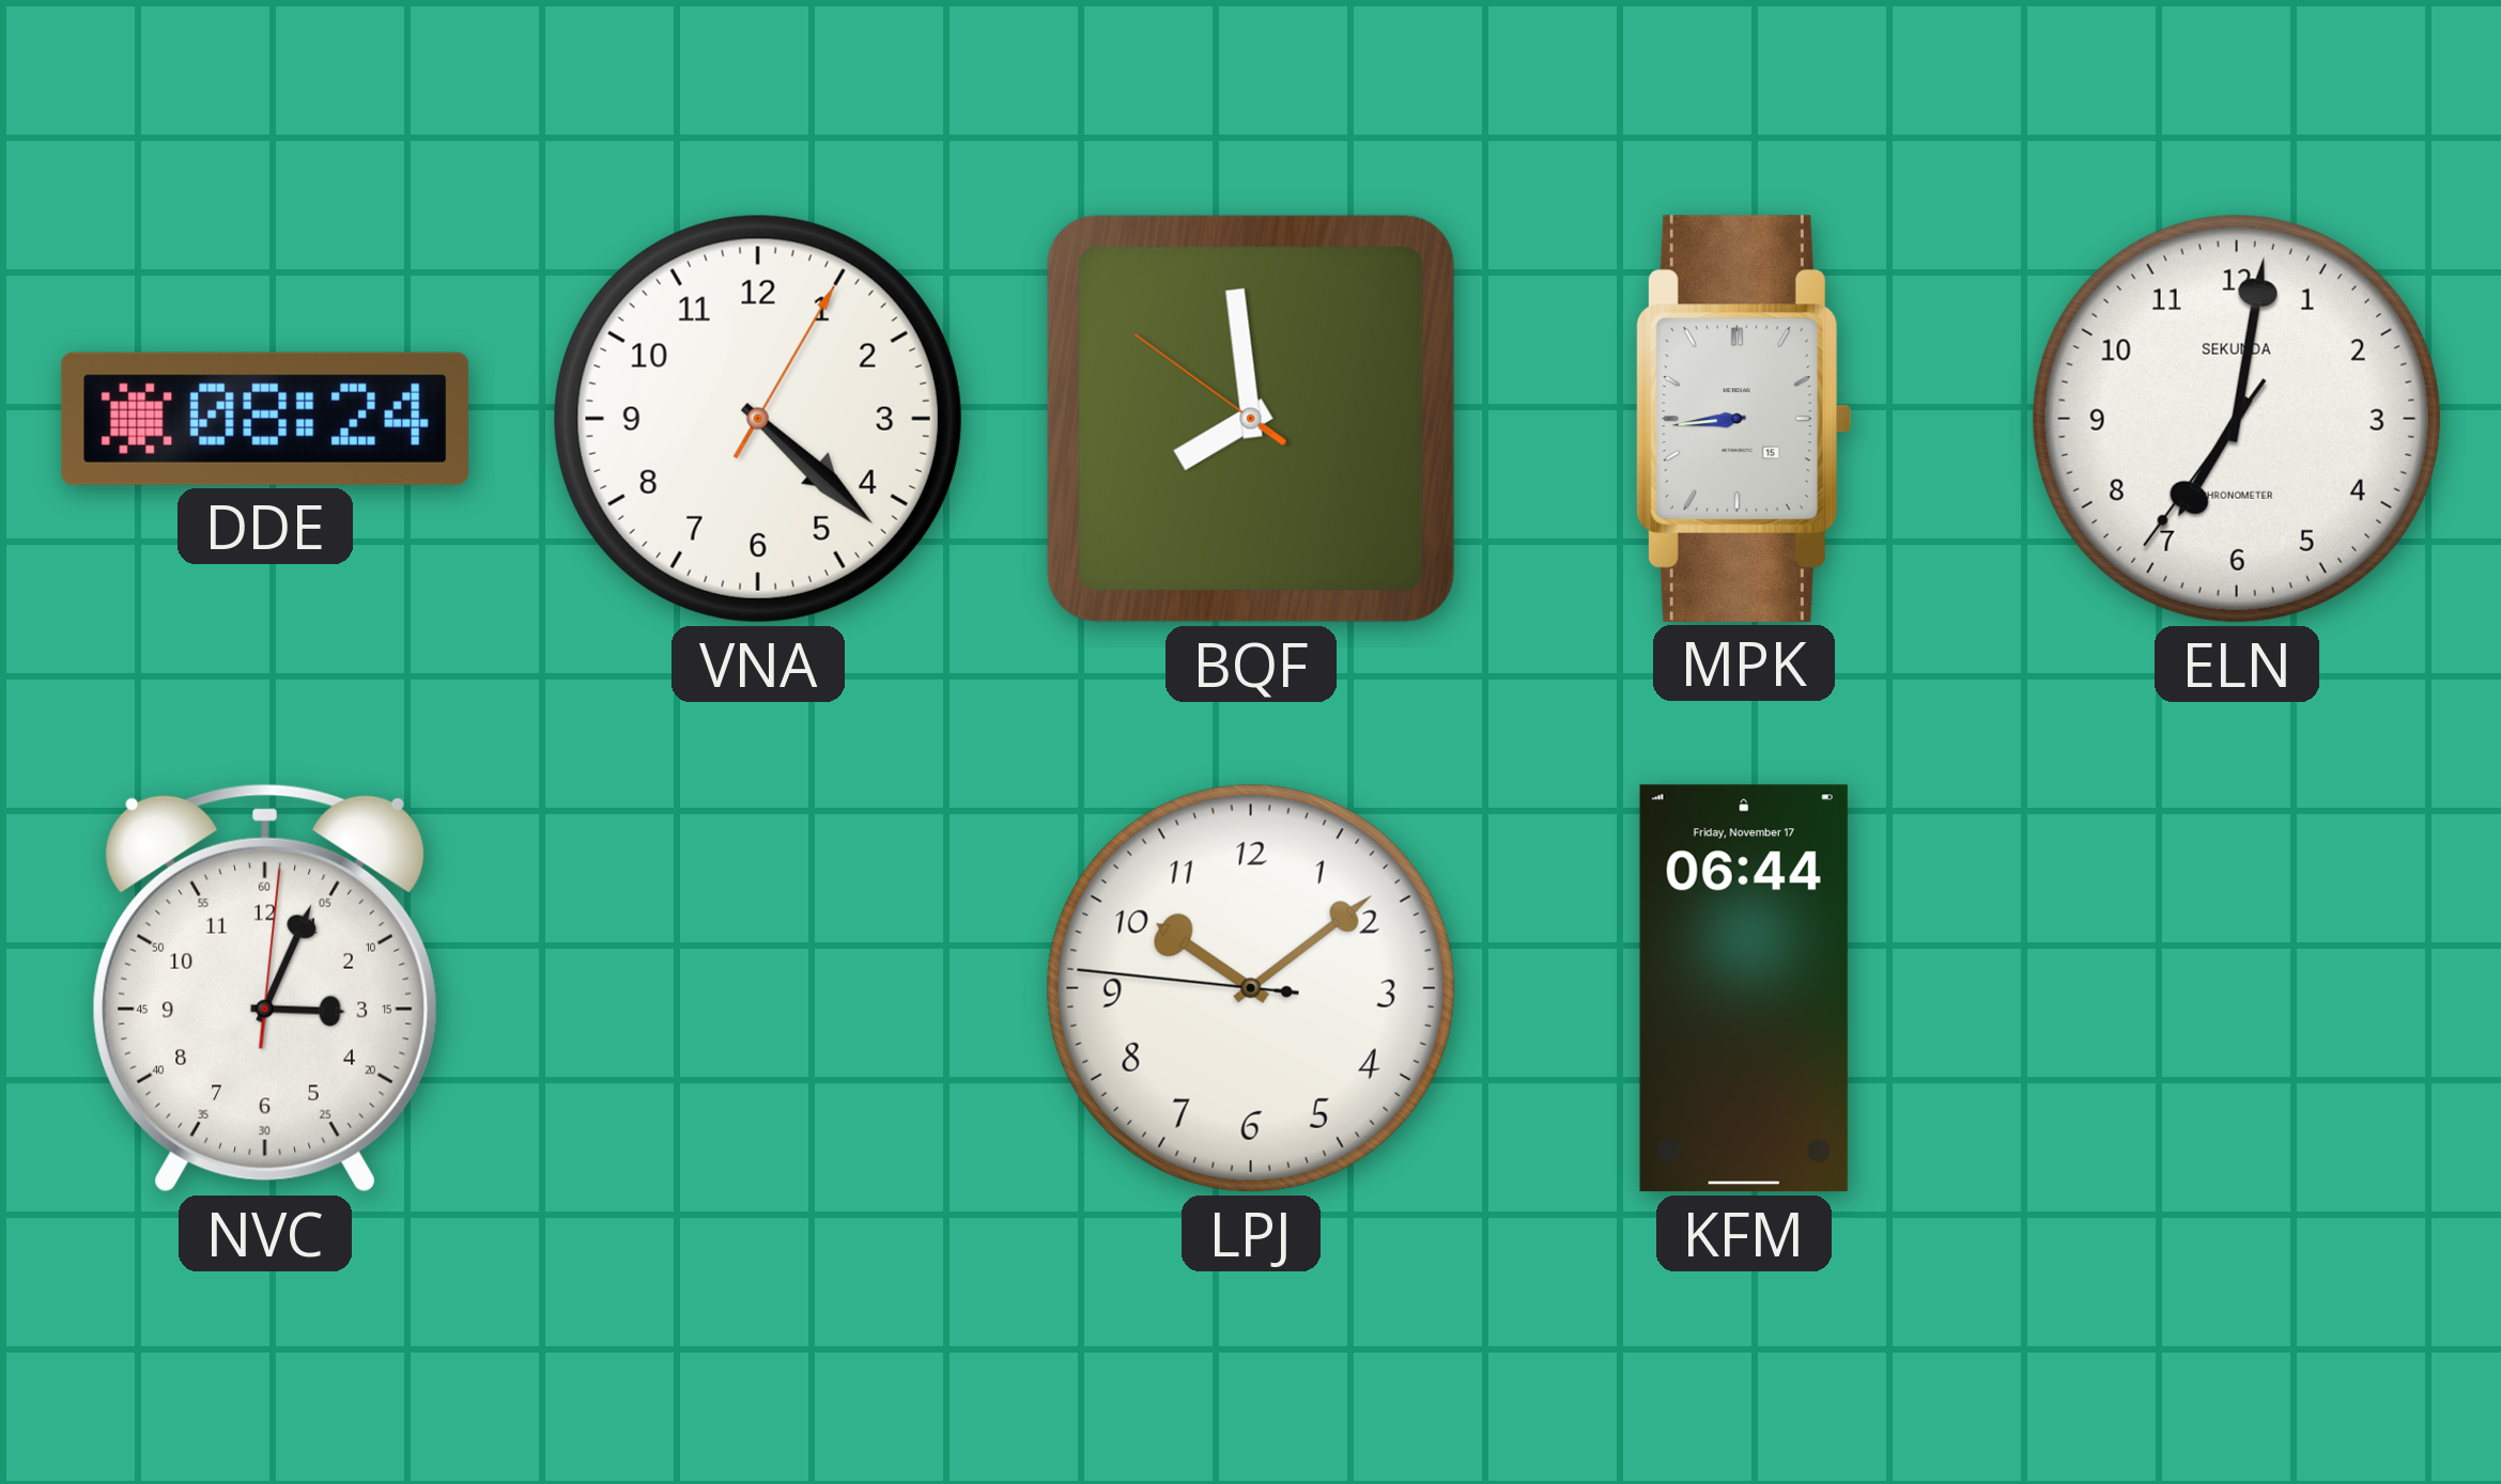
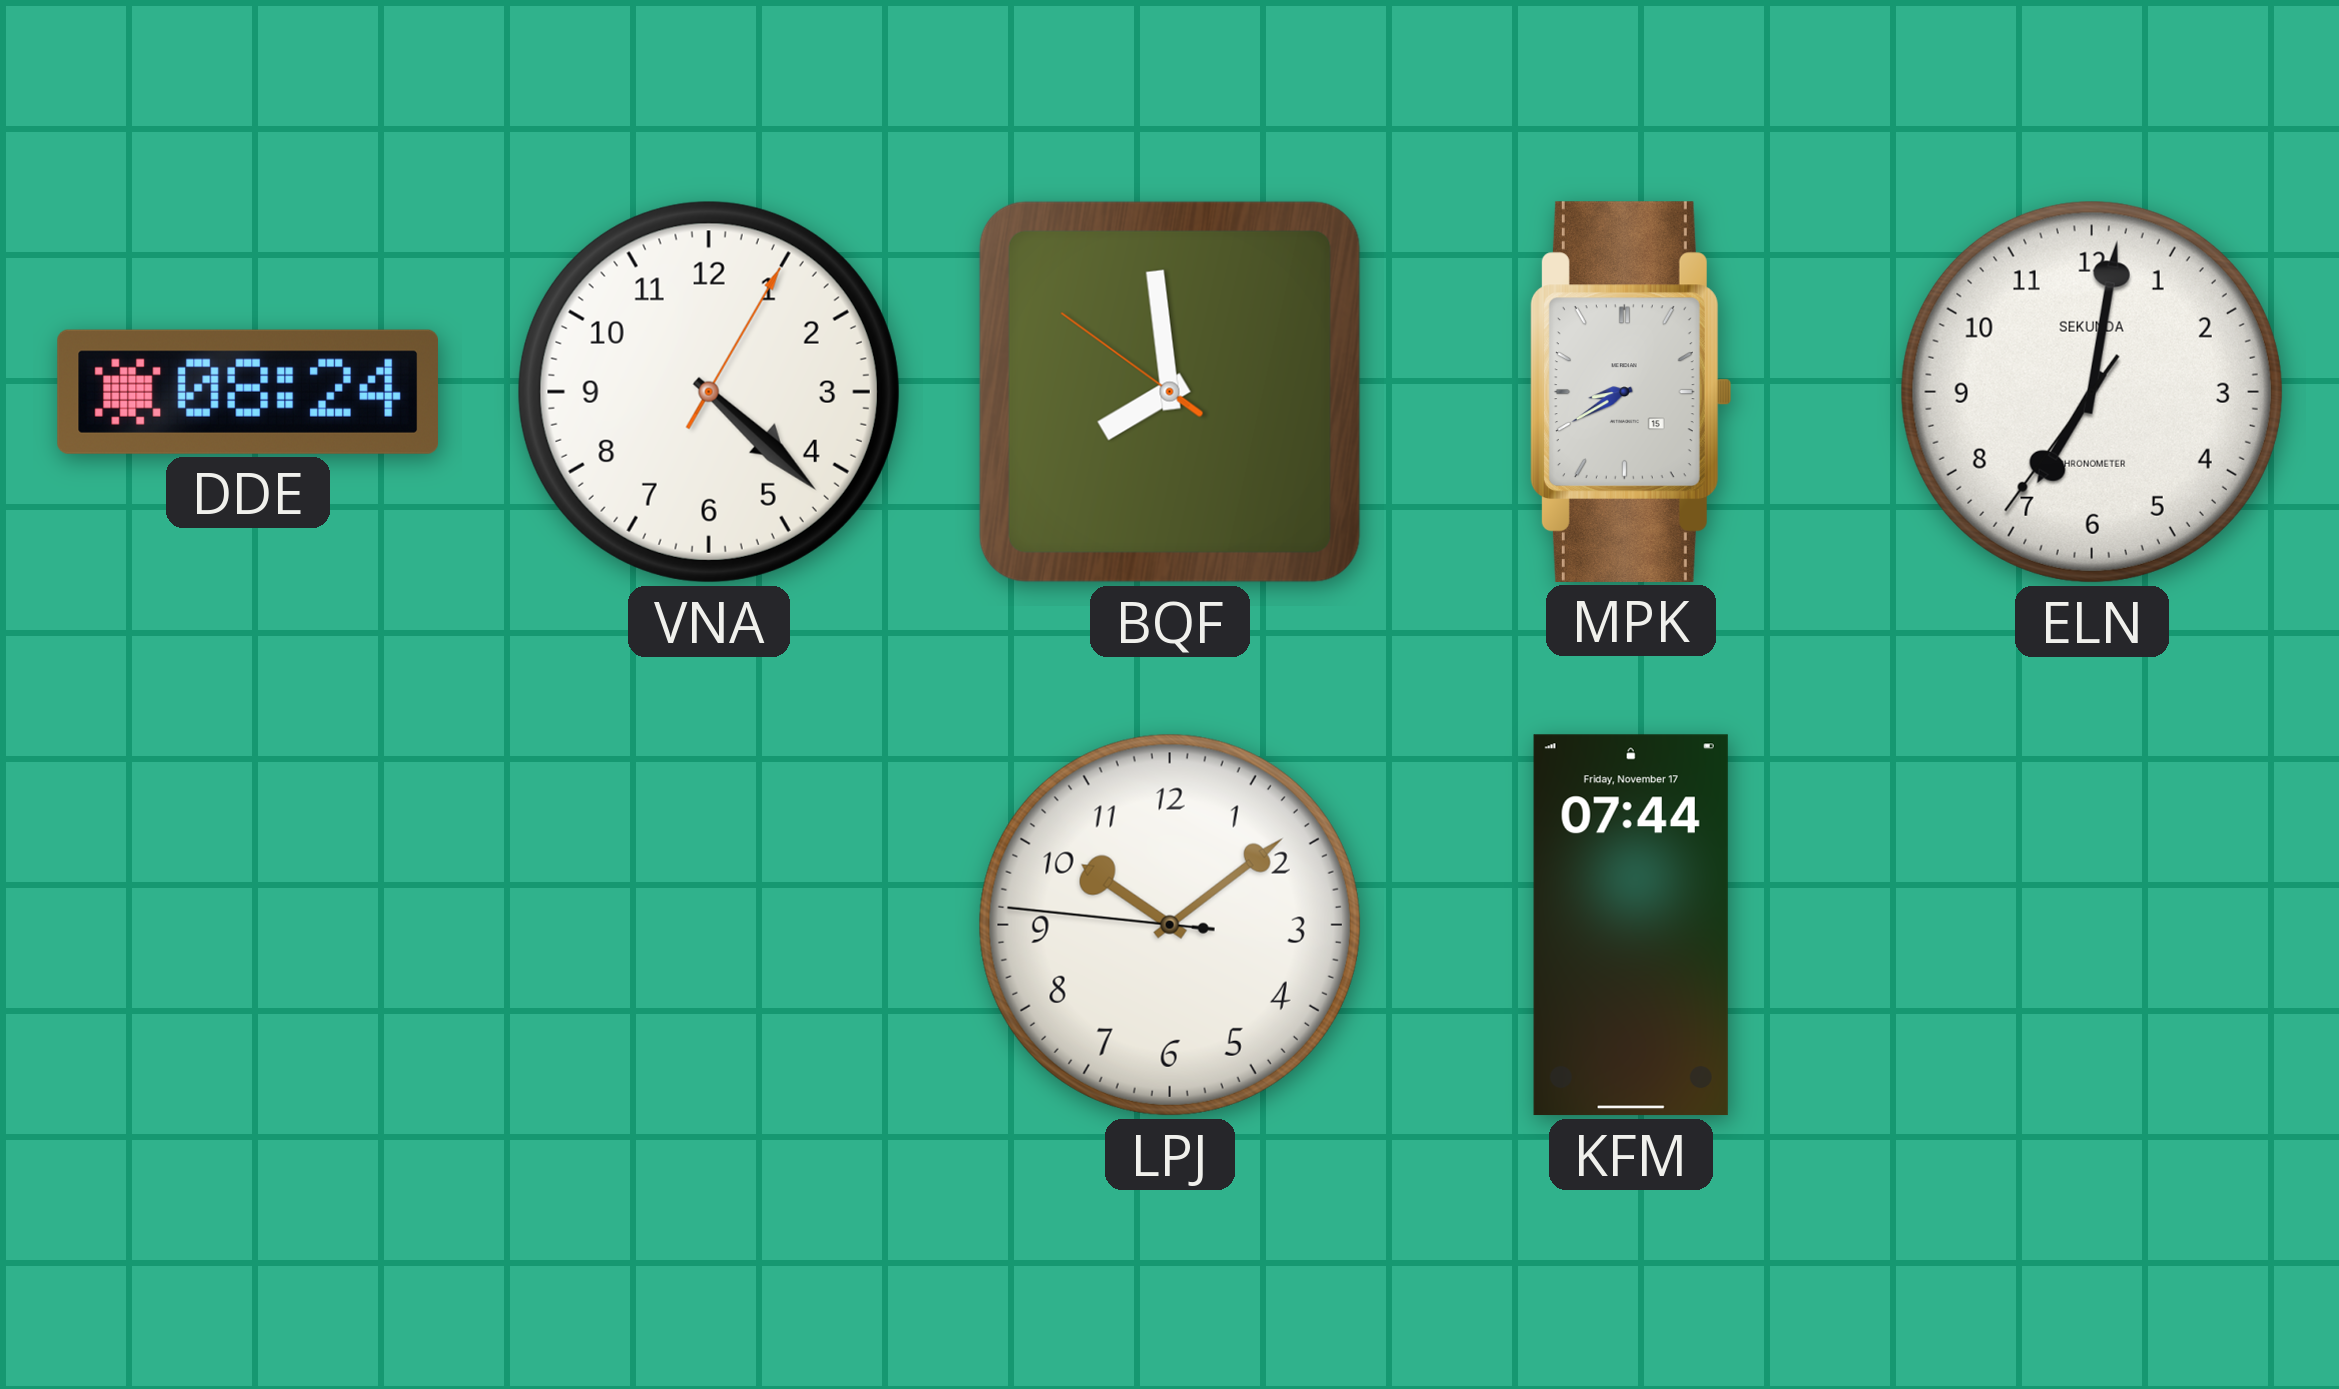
MPK: 8:44 -> 8:40 (1630, 392)
NVC: 3:04 -> none (265, 988)
KFM: 06:44 -> 07:44 (1631, 925)
